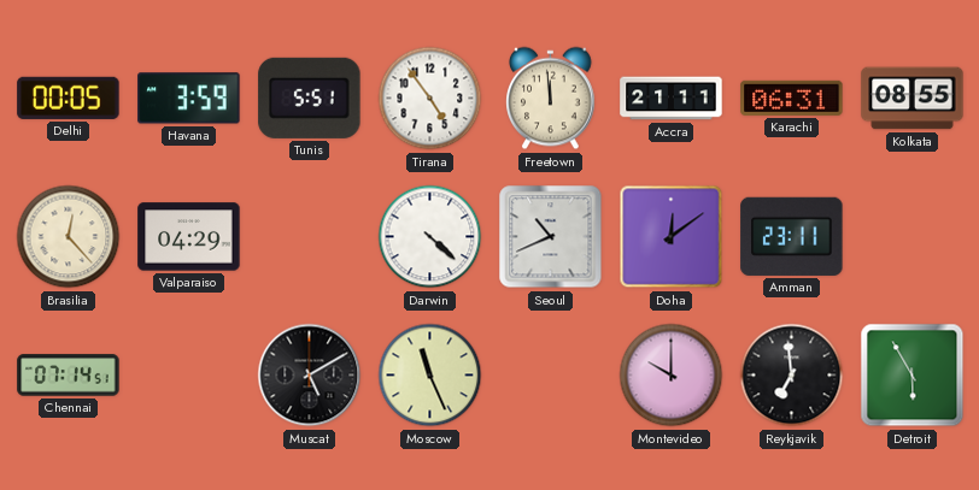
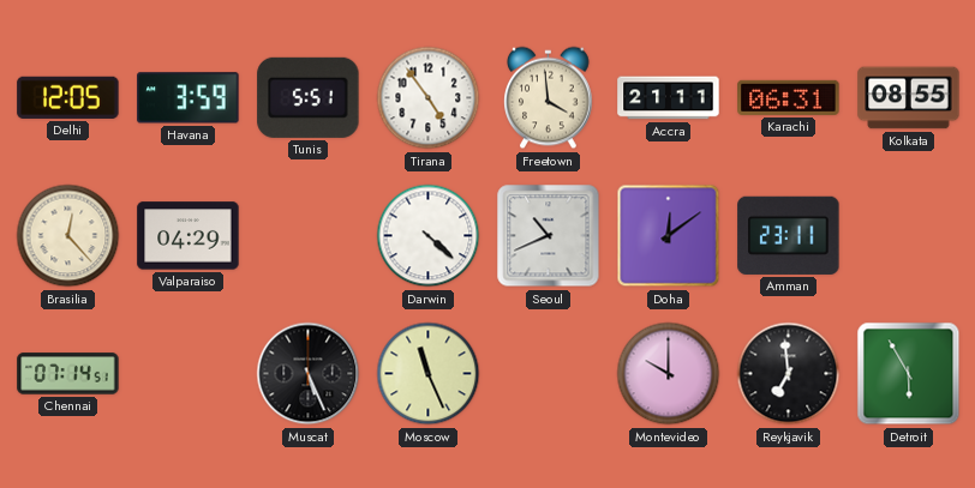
Delhi: 00:05 -> 12:05 (68, 97)
Freetown: 11:59 -> 3:59 (549, 98)
Muscat: 5:10 -> 5:26 (309, 374)
